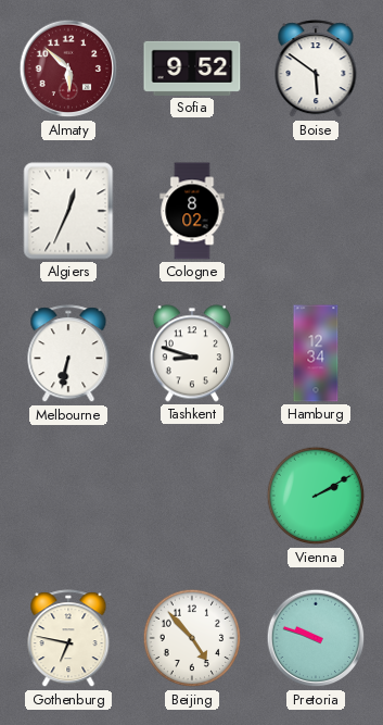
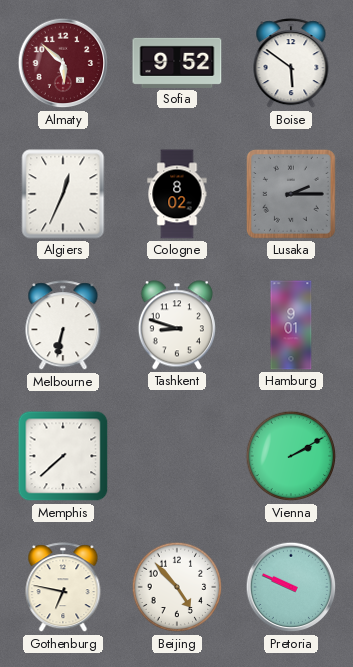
Lusaka: none -> 2:15 (291, 194)
Hamburg: 12:34 -> 9:01 (291, 325)
Memphis: none -> 7:38 (63, 456)
Pretoria: 9:48 -> 9:49 (291, 587)
